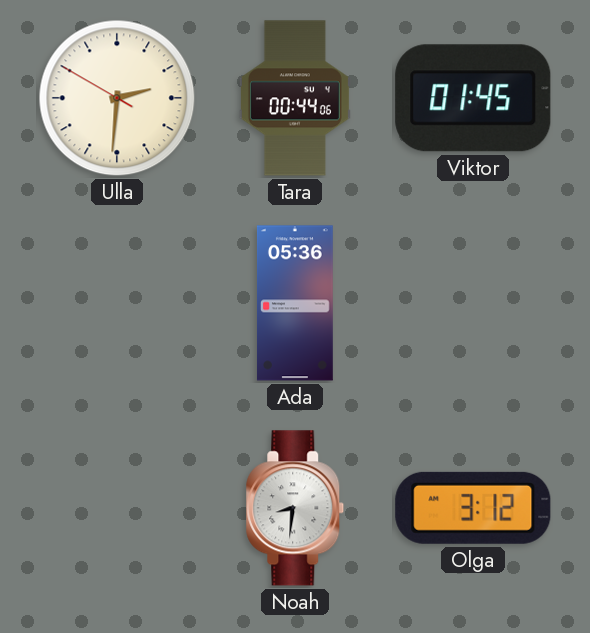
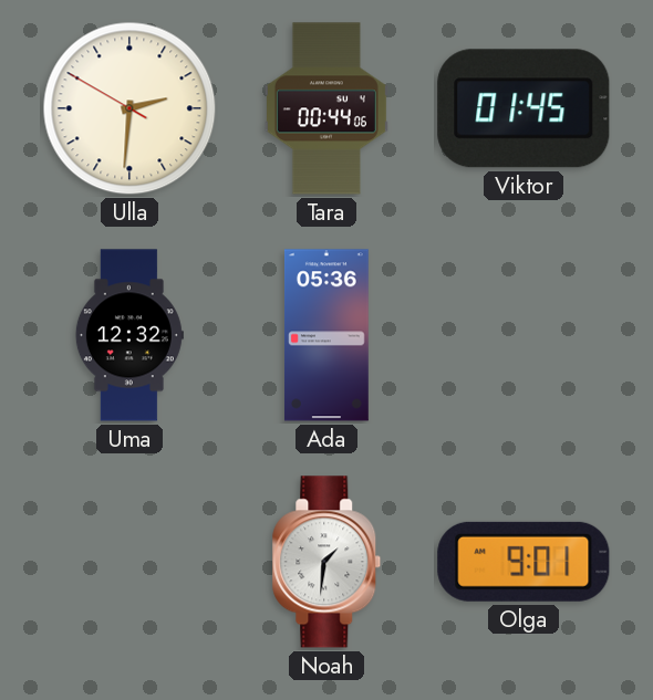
Uma: none -> 12:32 (129, 335)
Noah: 8:31 -> 1:31 (326, 562)
Olga: 3:12 -> 9:01 (524, 562)
